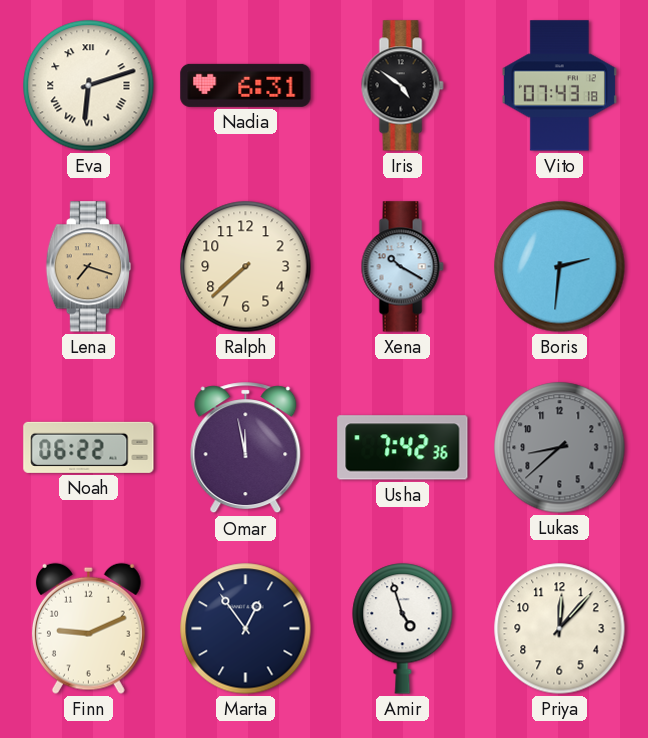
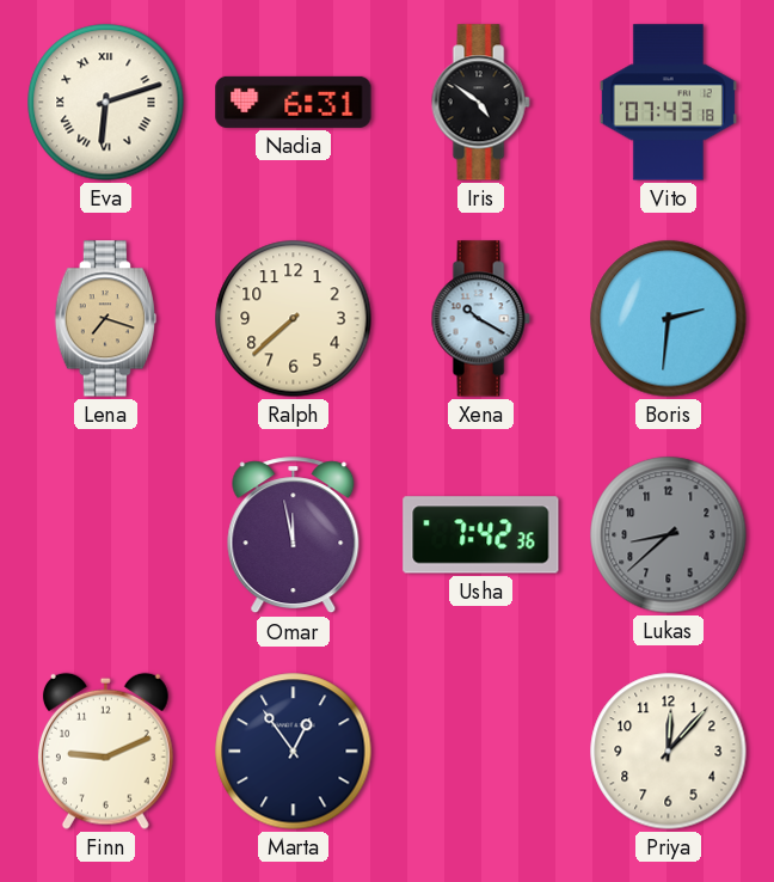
Noah: 06:22 -> none (89, 447)
Amir: 4:57 -> none (403, 629)
